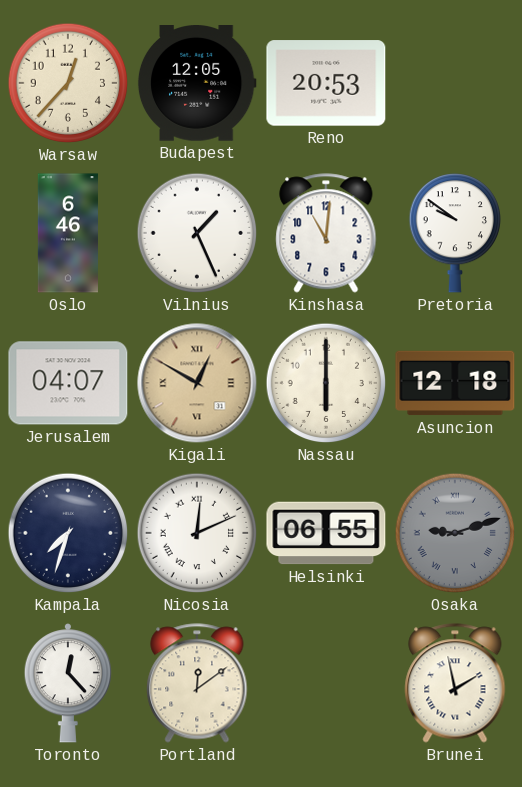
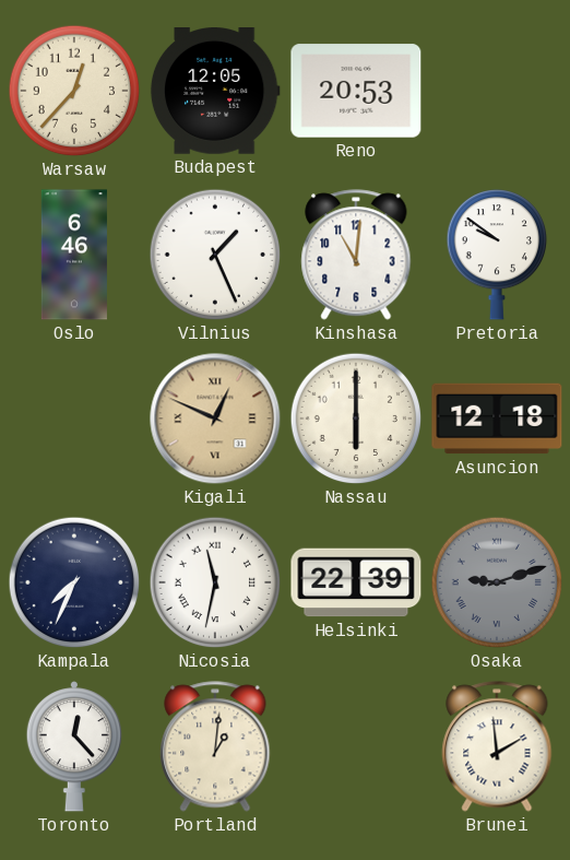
Jerusalem: 04:07 -> none (68, 383)
Kigali: 12:50 -> 12:49 (215, 419)
Kampala: 7:33 -> 7:34 (74, 582)
Nicosia: 12:11 -> 11:32 (215, 582)
Helsinki: 06:55 -> 22:39 (356, 582)
Portland: 12:09 -> 1:01 (215, 746)
Brunei: 1:58 -> 1:59 (497, 746)
